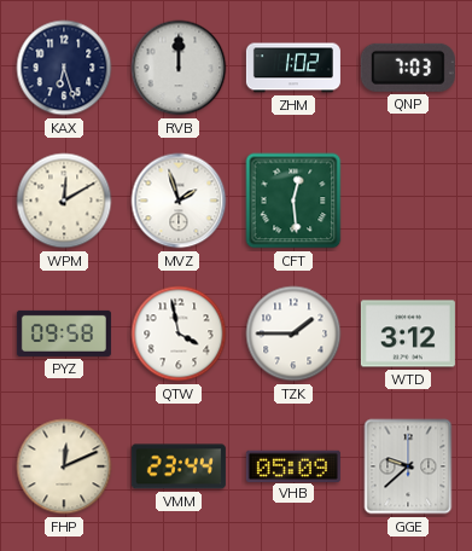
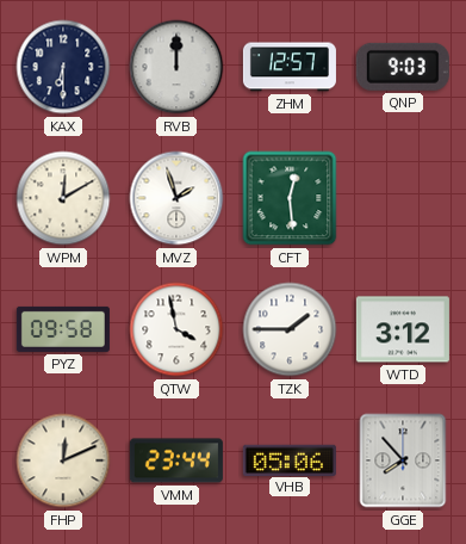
KAX: 6:27 -> 6:30 (63, 67)
ZHM: 1:02 -> 12:57 (290, 67)
QNP: 7:03 -> 9:03 (403, 67)
VHB: 05:09 -> 05:06 (290, 459)
GGE: 9:38 -> 7:53 (403, 460)
